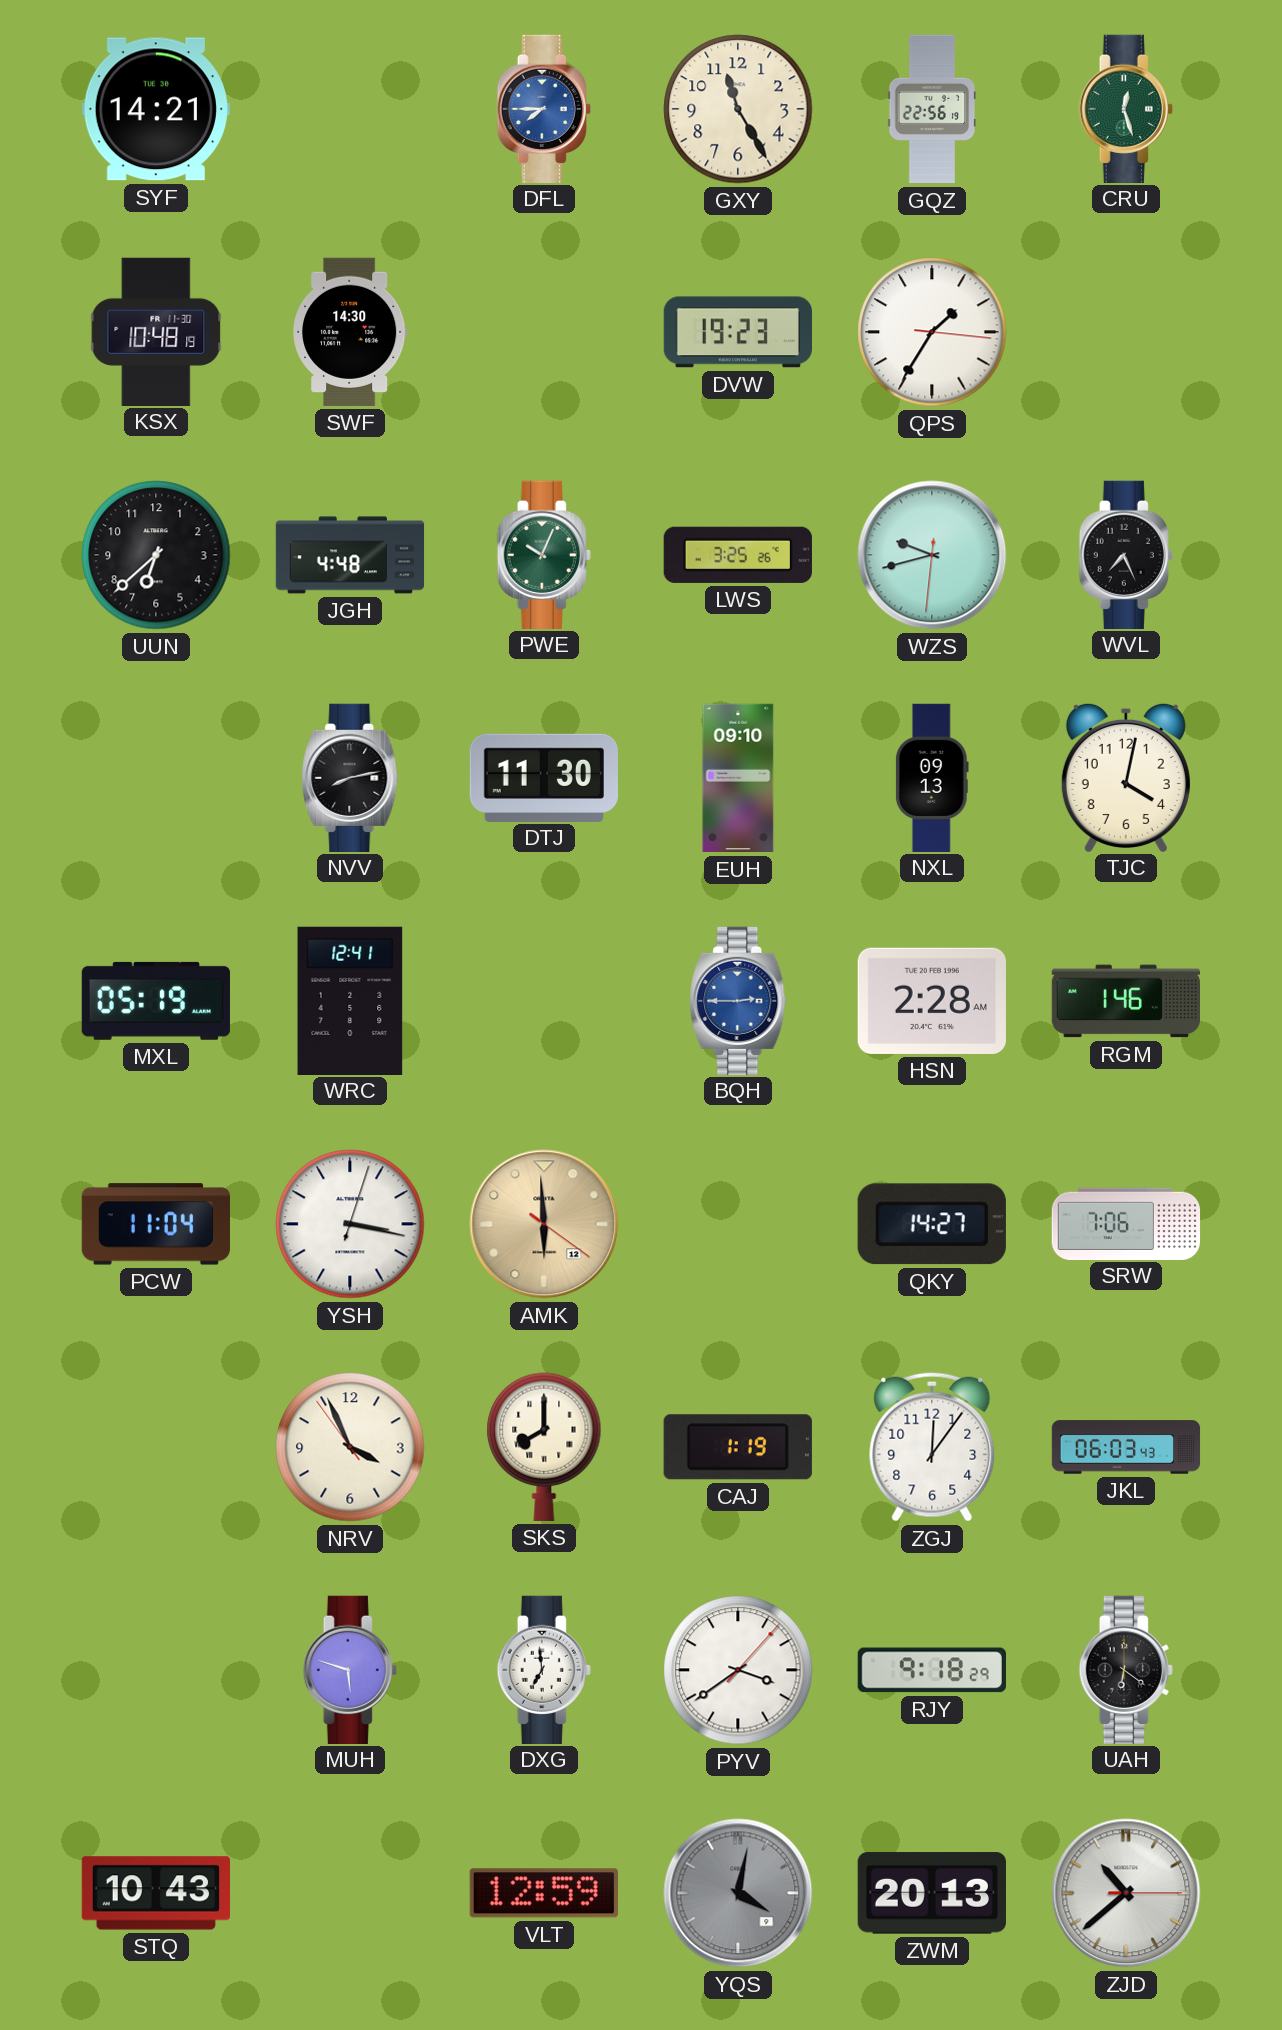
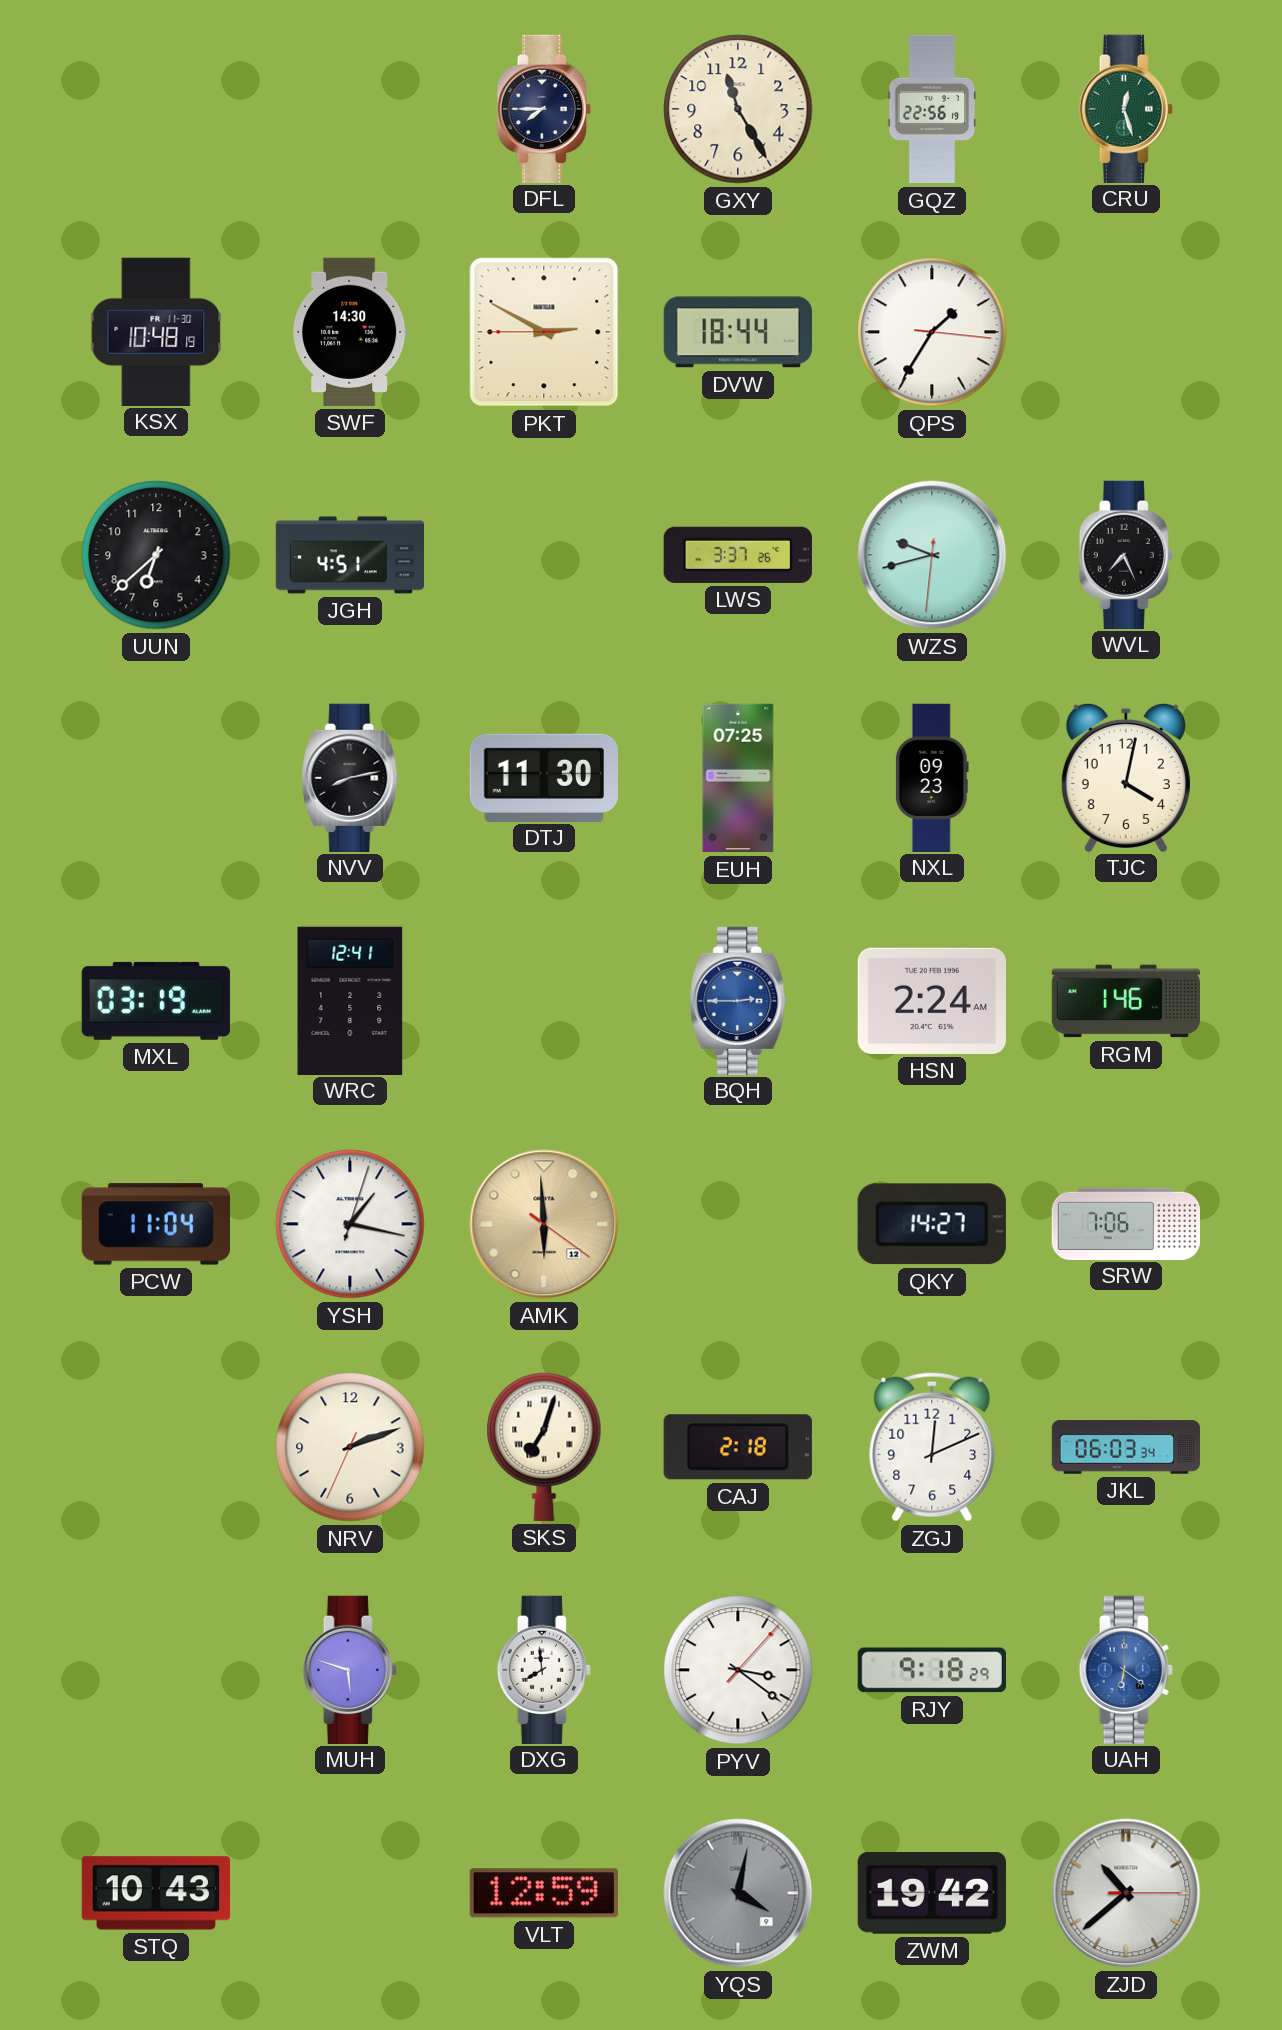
SYF: 14:21 -> none (156, 109)
DFL dial: blue -> navy (544, 108)
PKT: none -> 2:49 (544, 332)
DVW: 19:23 -> 18:44 (737, 332)
JGH: 4:48 -> 4:51 (350, 555)
PWE: 10:04 -> none (544, 554)
LWS: 3:25 -> 3:37 (738, 555)
EUH: 09:10 -> 07:25 (738, 778)
NXL: 09:13 -> 09:23 (932, 777)
MXL: 05:19 -> 03:19 (156, 1001)
HSN: 2:28 -> 2:24 (932, 1001)
YSH: 3:17 -> 1:17 (350, 1224)
NRV: 3:55 -> 2:11 (350, 1447)
SKS: 8:00 -> 7:03 (544, 1447)
CAJ: 1:19 -> 2:18 (738, 1447)
ZGJ: 12:06 -> 12:11 (932, 1447)
JKL: 06:03:43 -> 06:03:34 (1126, 1447)
DXG: 6:59 -> 7:59 (544, 1669)
PYV: 3:39 -> 3:21 (738, 1670)
UAH dial: black -> blue (1126, 1669)
ZWM: 20:13 -> 19:42 (932, 1893)
